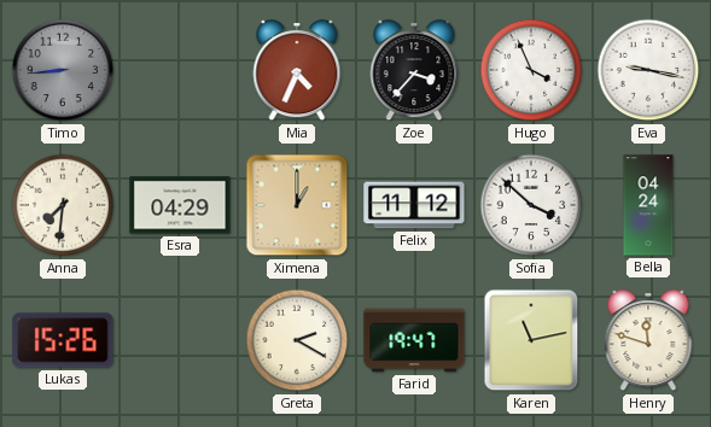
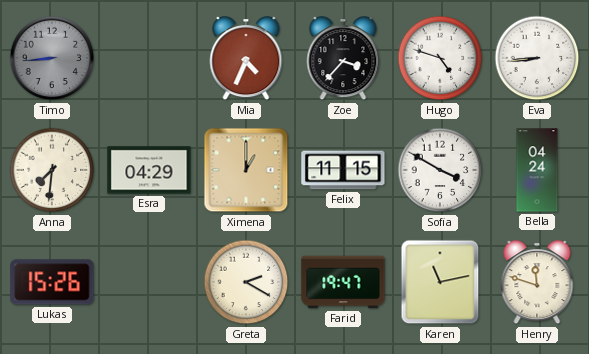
Hugo: 3:56 -> 4:48 (440, 58)
Eva: 9:17 -> 8:44 (537, 58)
Felix: 11:12 -> 11:15 (343, 170)
Sofia: 3:52 -> 3:50 (440, 170)
